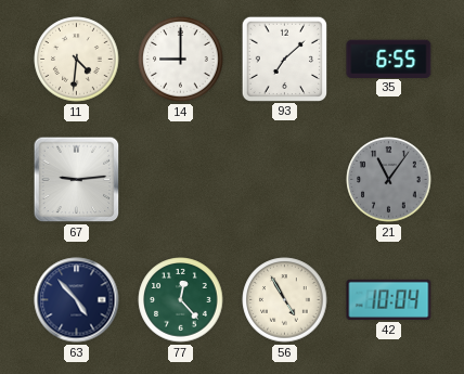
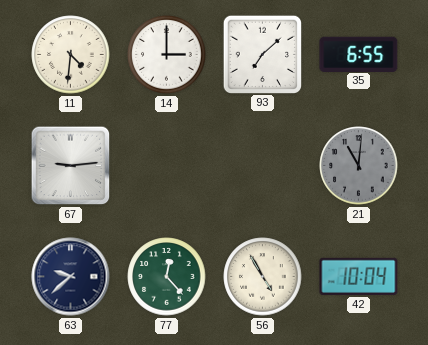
14: 9:00 -> 3:00 (167, 55)
21: 11:06 -> 11:01 (359, 166)
63: 4:53 -> 9:38 (71, 277)
